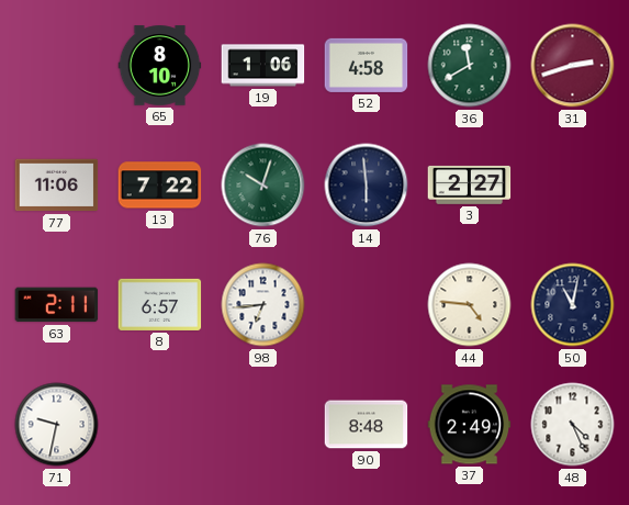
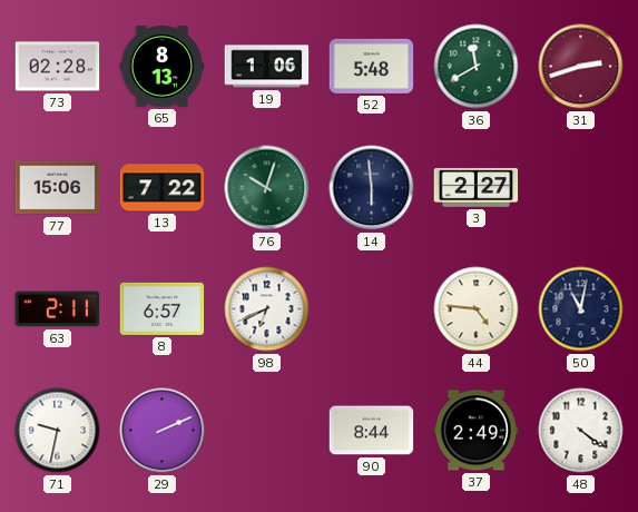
73: none -> 02:28 (58, 67)
65: 8:10 -> 8:13 (163, 67)
52: 4:58 -> 5:48 (372, 66)
77: 11:06 -> 15:06 (58, 188)
98: 6:44 -> 6:41 (267, 309)
29: none -> 2:11 (163, 431)
90: 8:48 -> 8:44 (372, 431)
48: 4:26 -> 4:21 (581, 431)
